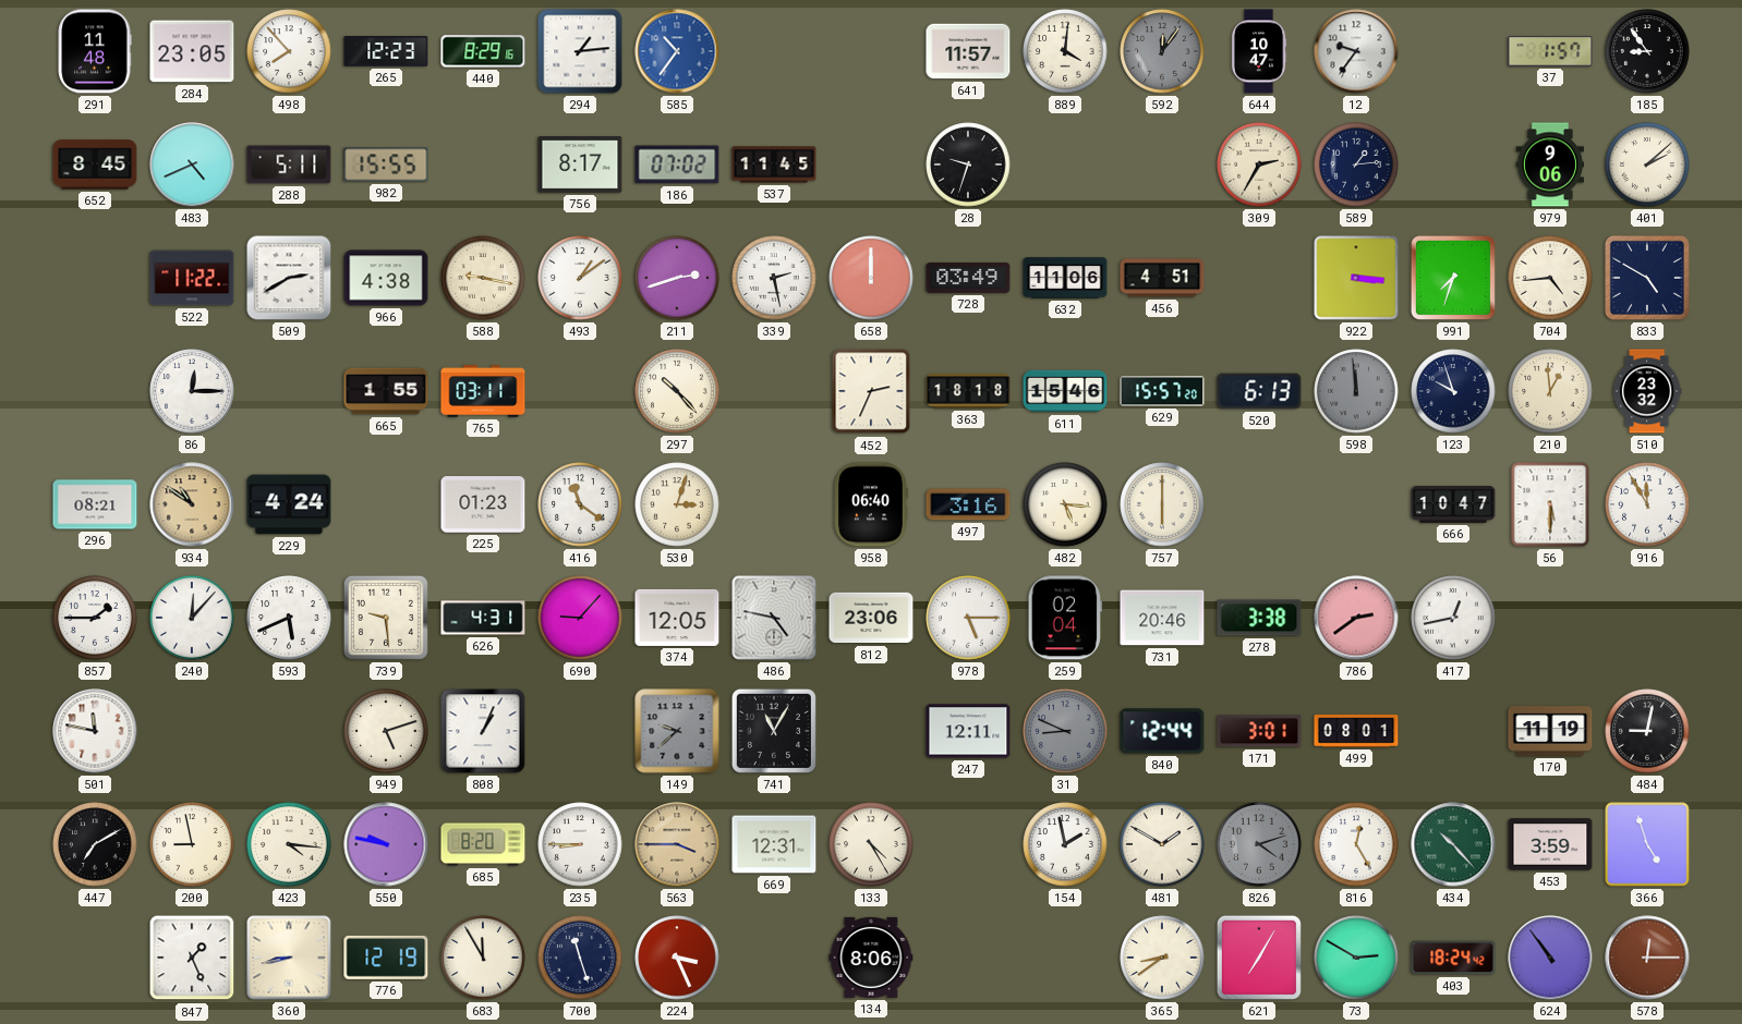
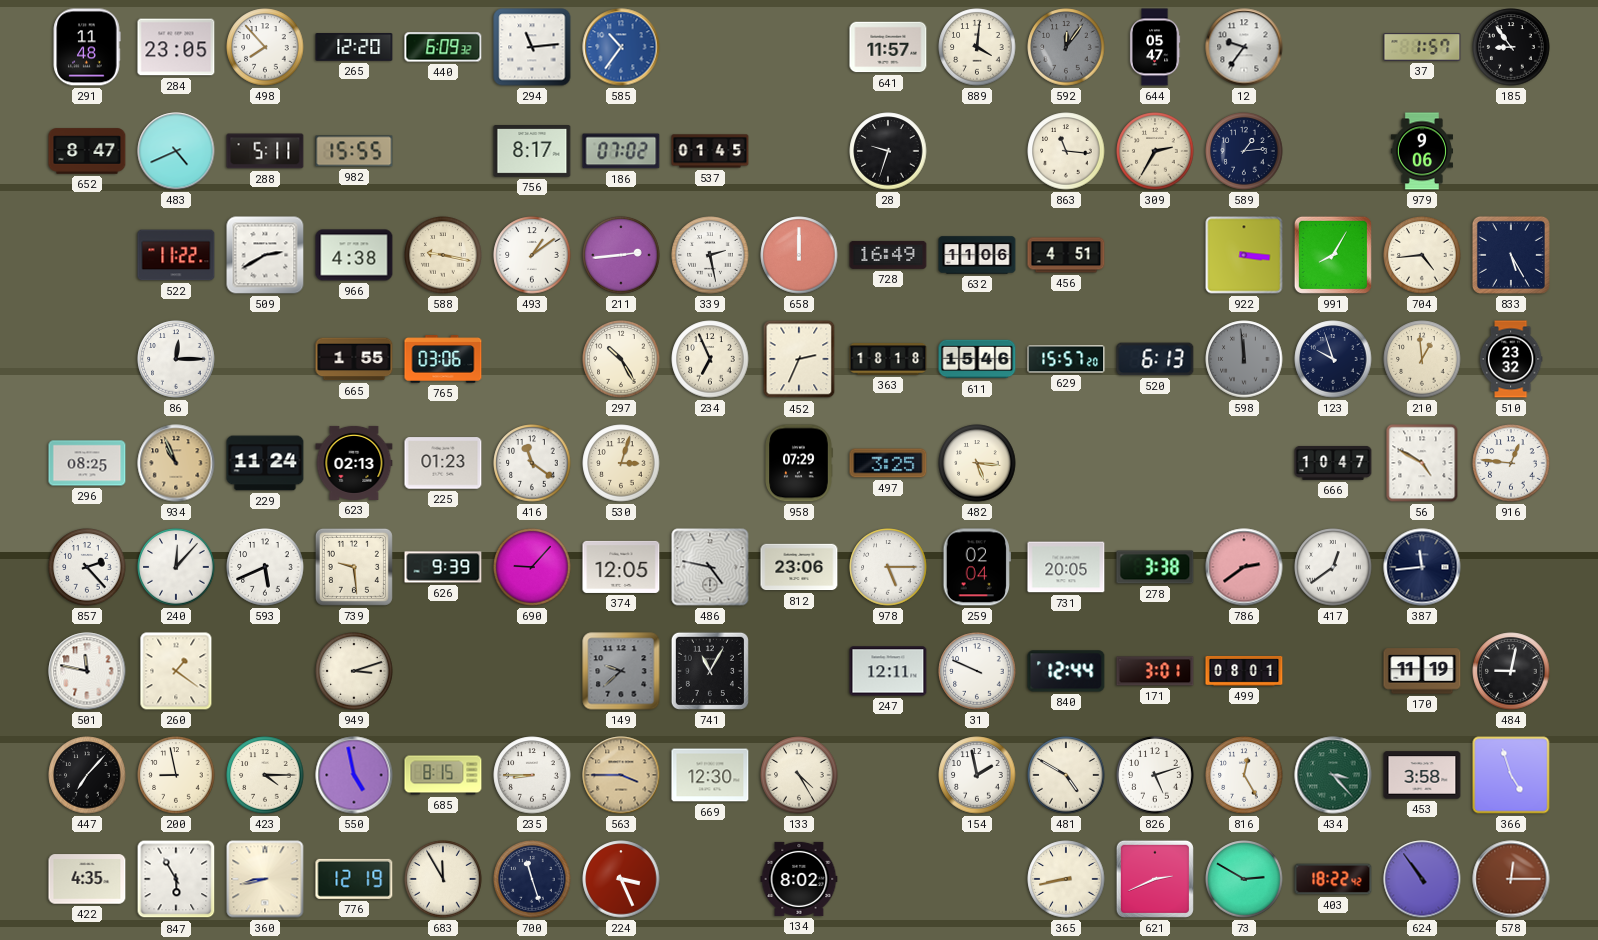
265: 12:23 -> 12:20 (354, 47)
440: 8:29 -> 6:09 (443, 47)
294: 1:14 -> 11:14 (532, 47)
644: 10:47 -> 05:47 (1155, 47)
652: 8:45 -> 8:47 (87, 151)
537: 11:45 -> 01:45 (710, 151)
863: none -> 11:16 (1066, 151)
401: 2:08 -> none (1647, 164)
211: 2:42 -> 2:44 (621, 255)
728: 03:49 -> 16:49 (888, 255)
991: 7:33 -> 8:05 (1333, 255)
833: 4:50 -> 5:25 (1511, 255)
765: 03:11 -> 03:06 (443, 359)
297: 10:23 -> 10:25 (621, 359)
234: none -> 6:56 (710, 359)
296: 08:21 -> 08:25 (87, 463)
934: 10:51 -> 10:56 (176, 463)
229: 4:24 -> 11:24 (265, 463)
623: none -> 02:13 (354, 463)
958: 06:40 -> 07:29 (799, 463)
497: 3:16 -> 3:25 (888, 463)
757: 6:00 -> none (1162, 504)
56: 5:30 -> 4:50 (1422, 463)
916: 11:55 -> 12:46 (1511, 463)
857: 1:45 -> 2:23 (87, 567)
626: 4:31 -> 9:39 (443, 567)
731: 20:46 -> 20:05 (1066, 567)
417: 12:43 -> 12:39 (1333, 567)
387: none -> 11:44 (1422, 567)
260: none -> 1:21 (176, 671)
949: 5:12 -> 3:12 (354, 671)
808: 1:04 -> none (483, 731)
31: 8:49 -> 9:49 (977, 671)
31 dial: grey -> white (977, 671)
447: 7:10 -> 7:07 (87, 775)
423: 4:16 -> 4:15 (265, 775)
550: 9:47 -> 4:58 (354, 775)
685: 8:20 -> 8:15 (443, 775)
669: 12:31 -> 12:30 (710, 775)
481: 1:50 -> 4:50 (1066, 775)
826: 4:12 -> 5:12 (1155, 775)
826 dial: grey -> white (1155, 775)
434: 10:23 -> 3:23 (1333, 775)
453: 3:59 -> 3:58 (1422, 775)
422: none -> 4:35 (87, 879)
847: 1:26 -> 5:55 (176, 879)
134: 8:06 -> 8:02 (799, 879)
365: 8:39 -> 8:43 (1066, 879)
621: 7:05 -> 2:41 (1155, 879)
403: 18:24 -> 18:22 (1333, 879)
